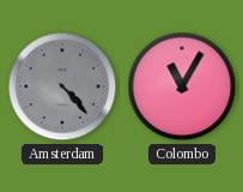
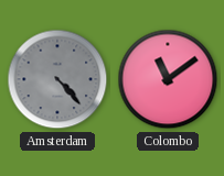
Colombo: 11:05 -> 11:09 (168, 79)
